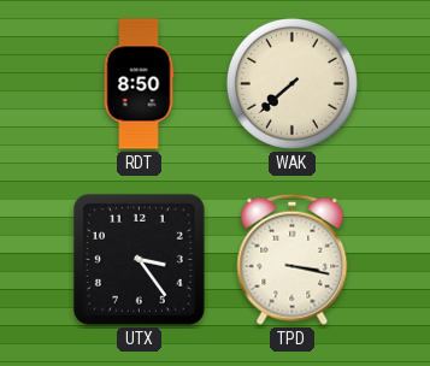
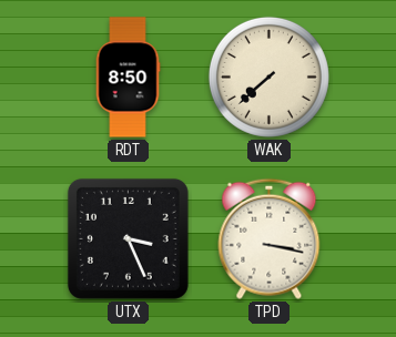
UTX: 3:24 -> 3:26 (128, 238)
